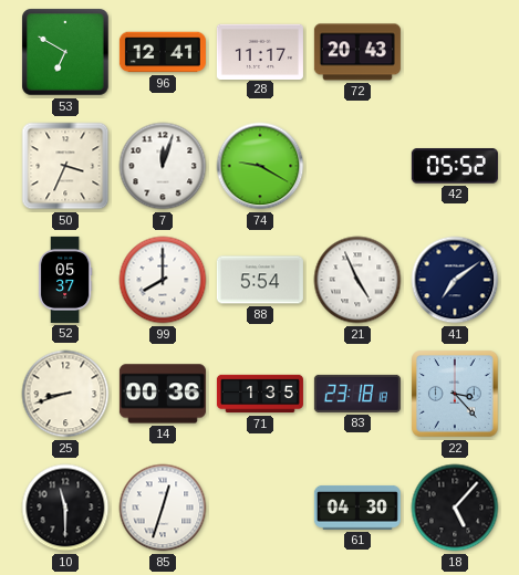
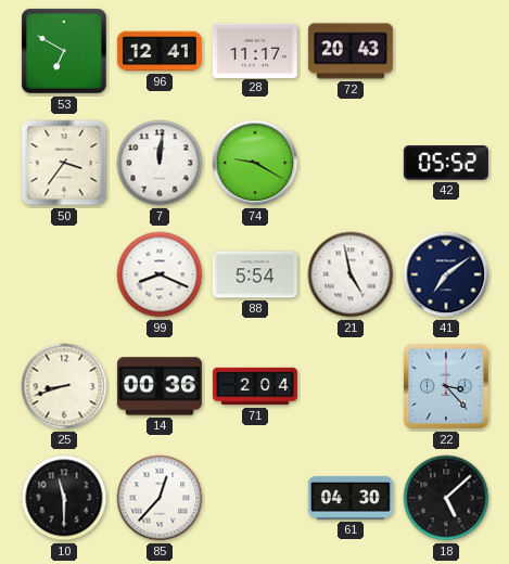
50: 3:34 -> 3:36 (64, 163)
7: 12:03 -> 12:01 (160, 163)
52: 05:37 -> none (65, 280)
99: 8:00 -> 8:19 (160, 274)
21: 4:56 -> 4:58 (351, 274)
71: 1:35 -> 2:04 (255, 386)
83: 23:18 -> none (357, 394)
85: 12:33 -> 12:37 (160, 498)
18: 5:07 -> 5:08 (446, 498)
